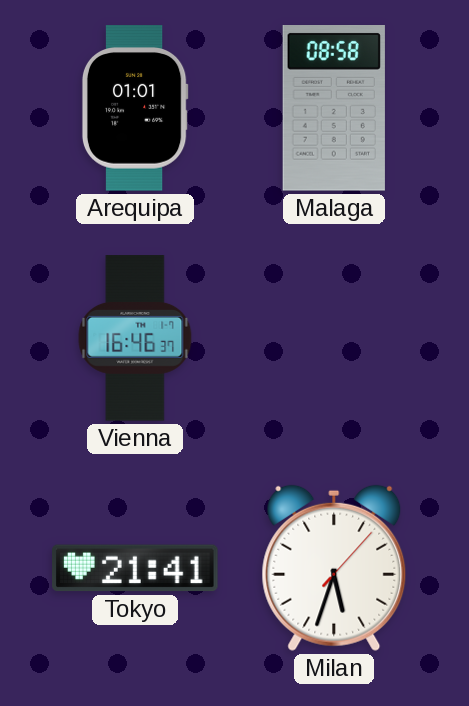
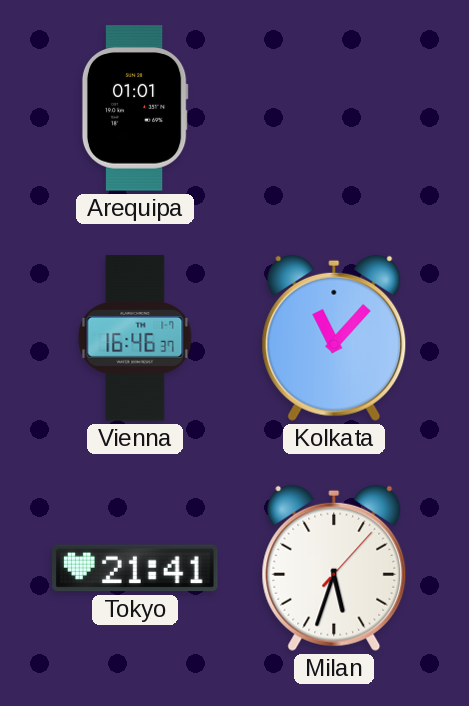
Malaga: 08:58 -> none (334, 109)
Kolkata: none -> 11:07 (334, 338)
